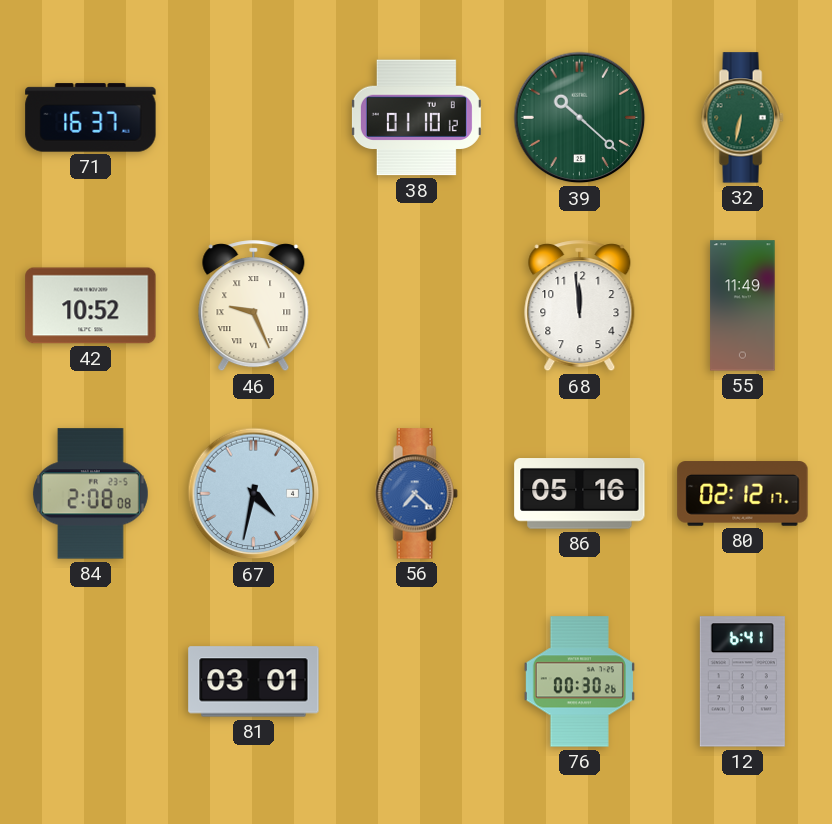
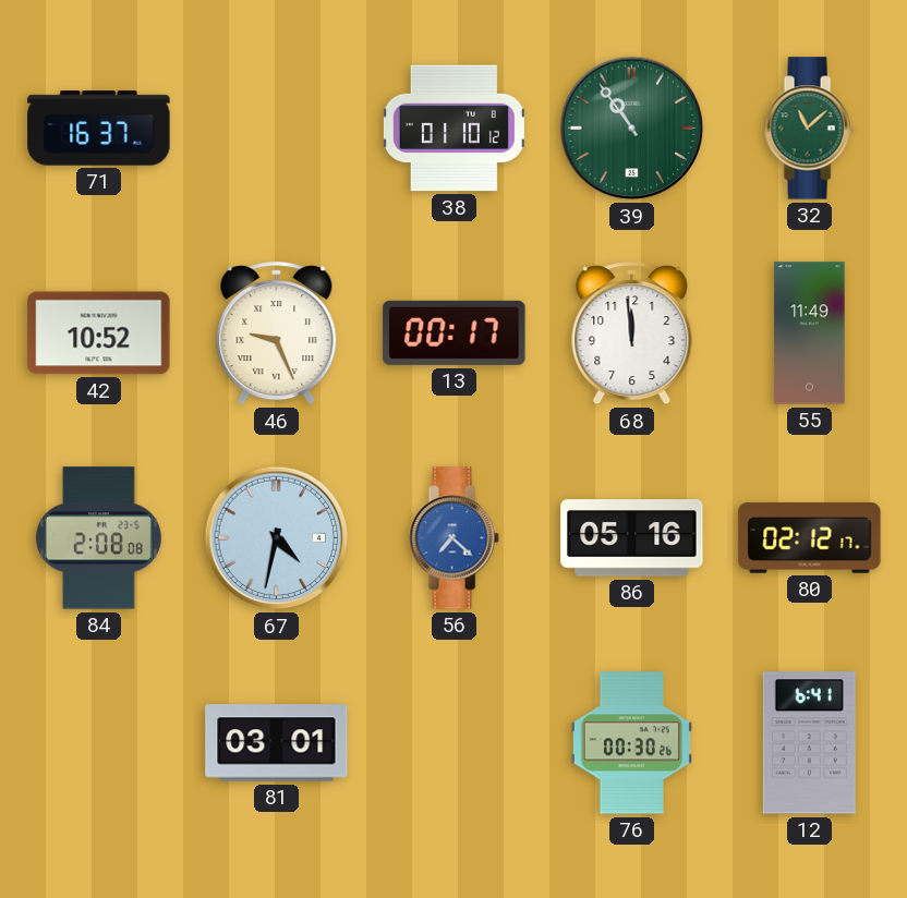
39: 10:22 -> 10:54 (632, 129)
32: 6:32 -> 11:08 (809, 129)
13: none -> 00:17 (455, 332)
